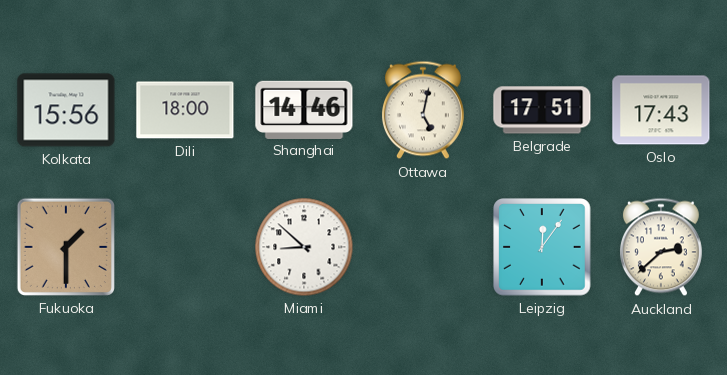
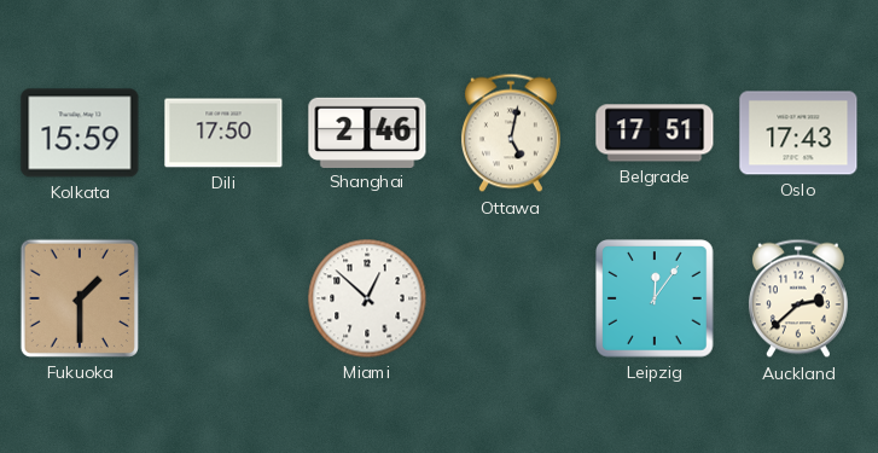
Kolkata: 15:56 -> 15:59 (80, 133)
Dili: 18:00 -> 17:50 (223, 133)
Shanghai: 14:46 -> 2:46 (367, 132)
Miami: 8:52 -> 12:52 (367, 298)
